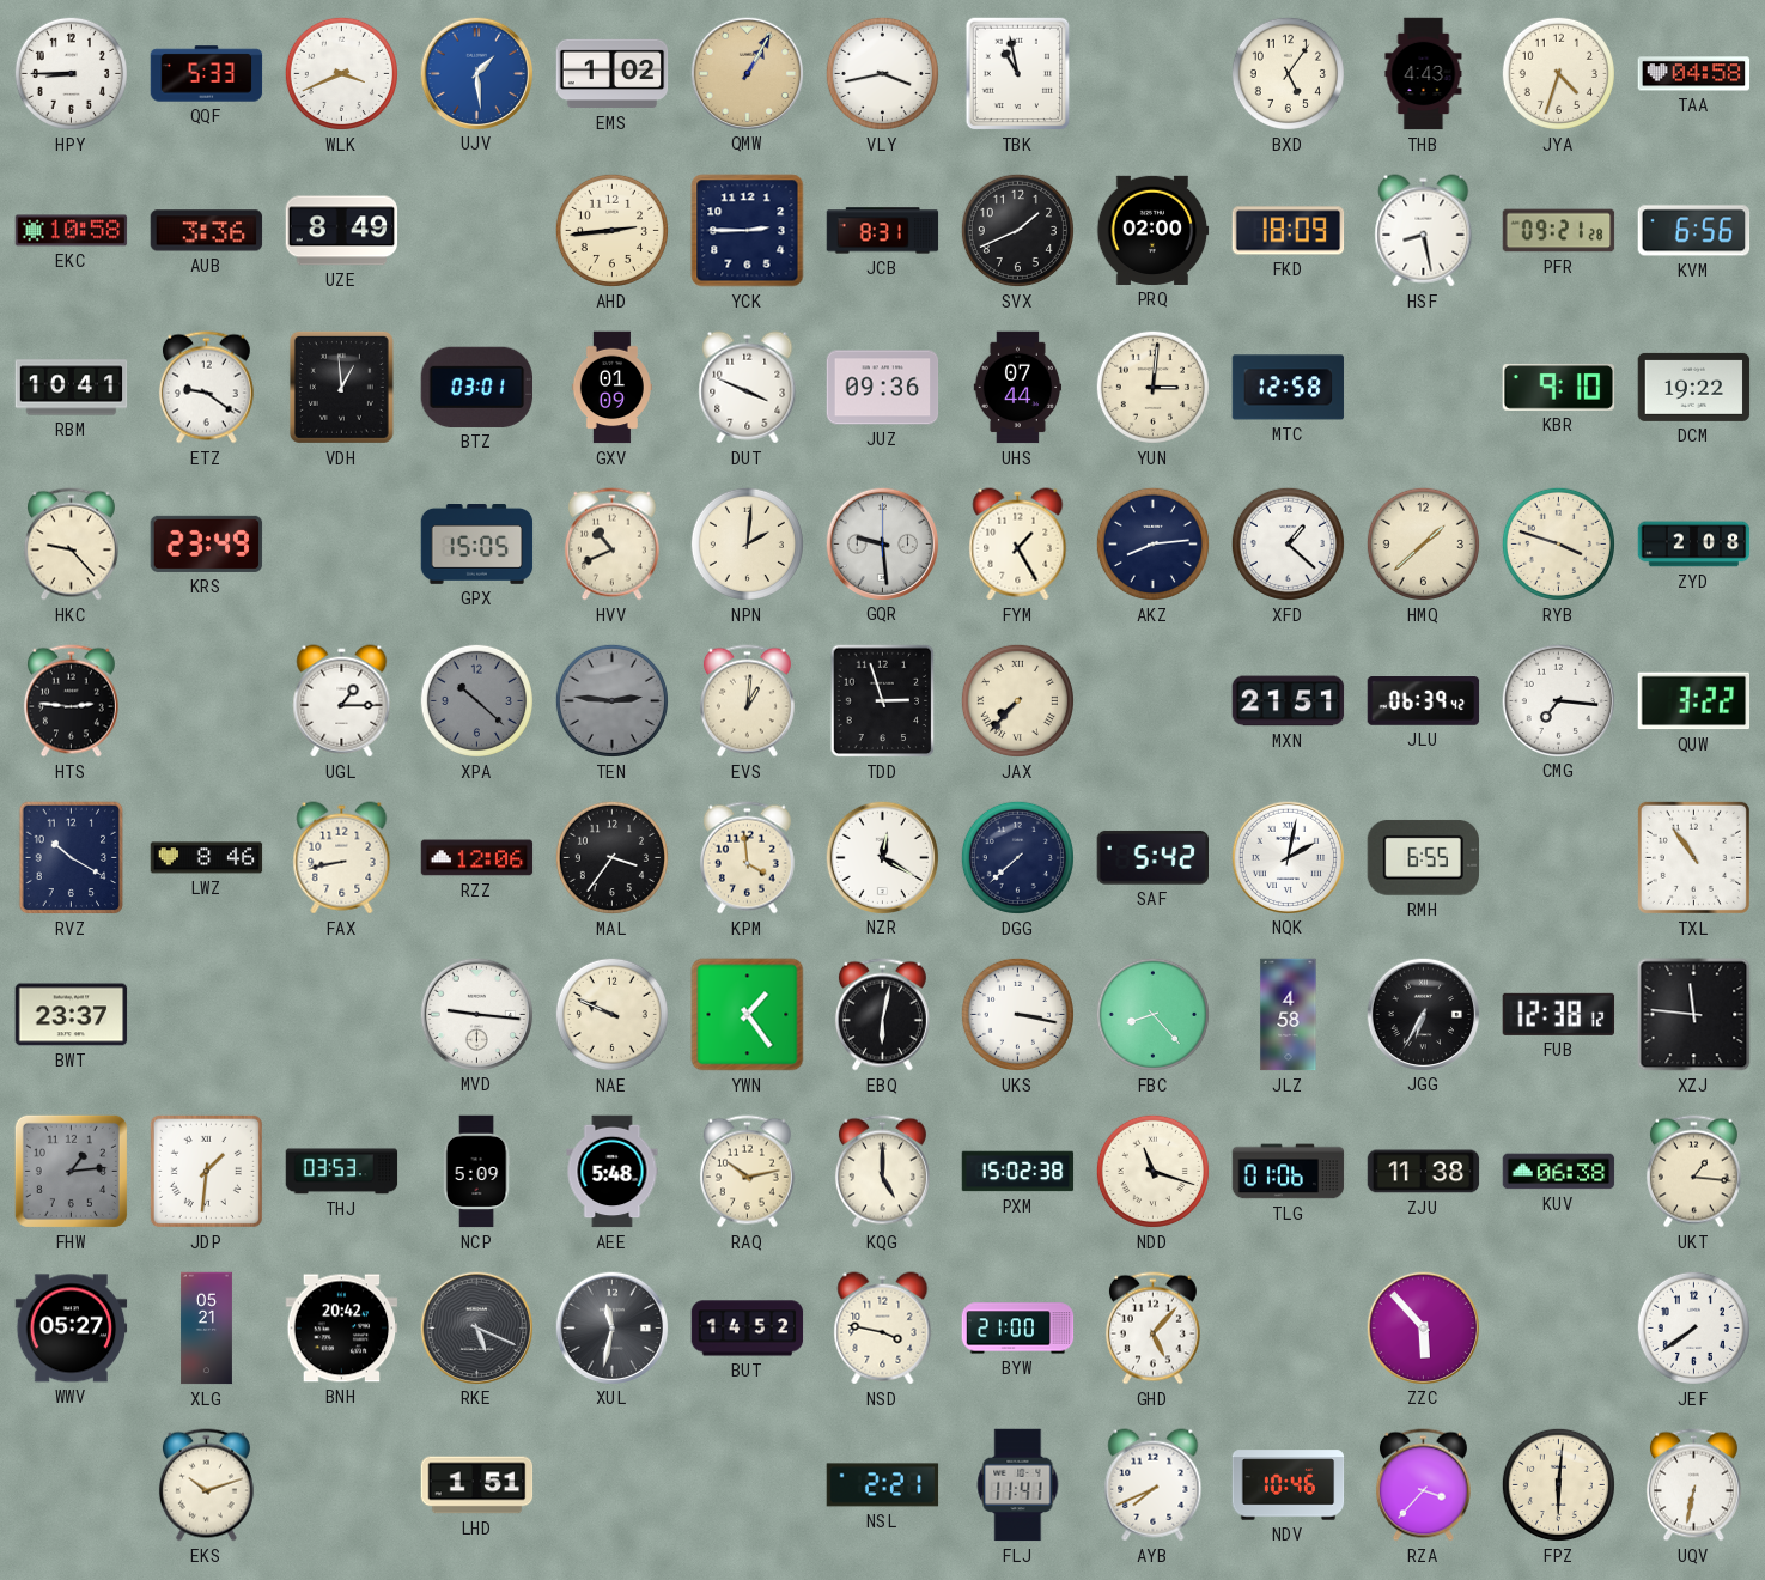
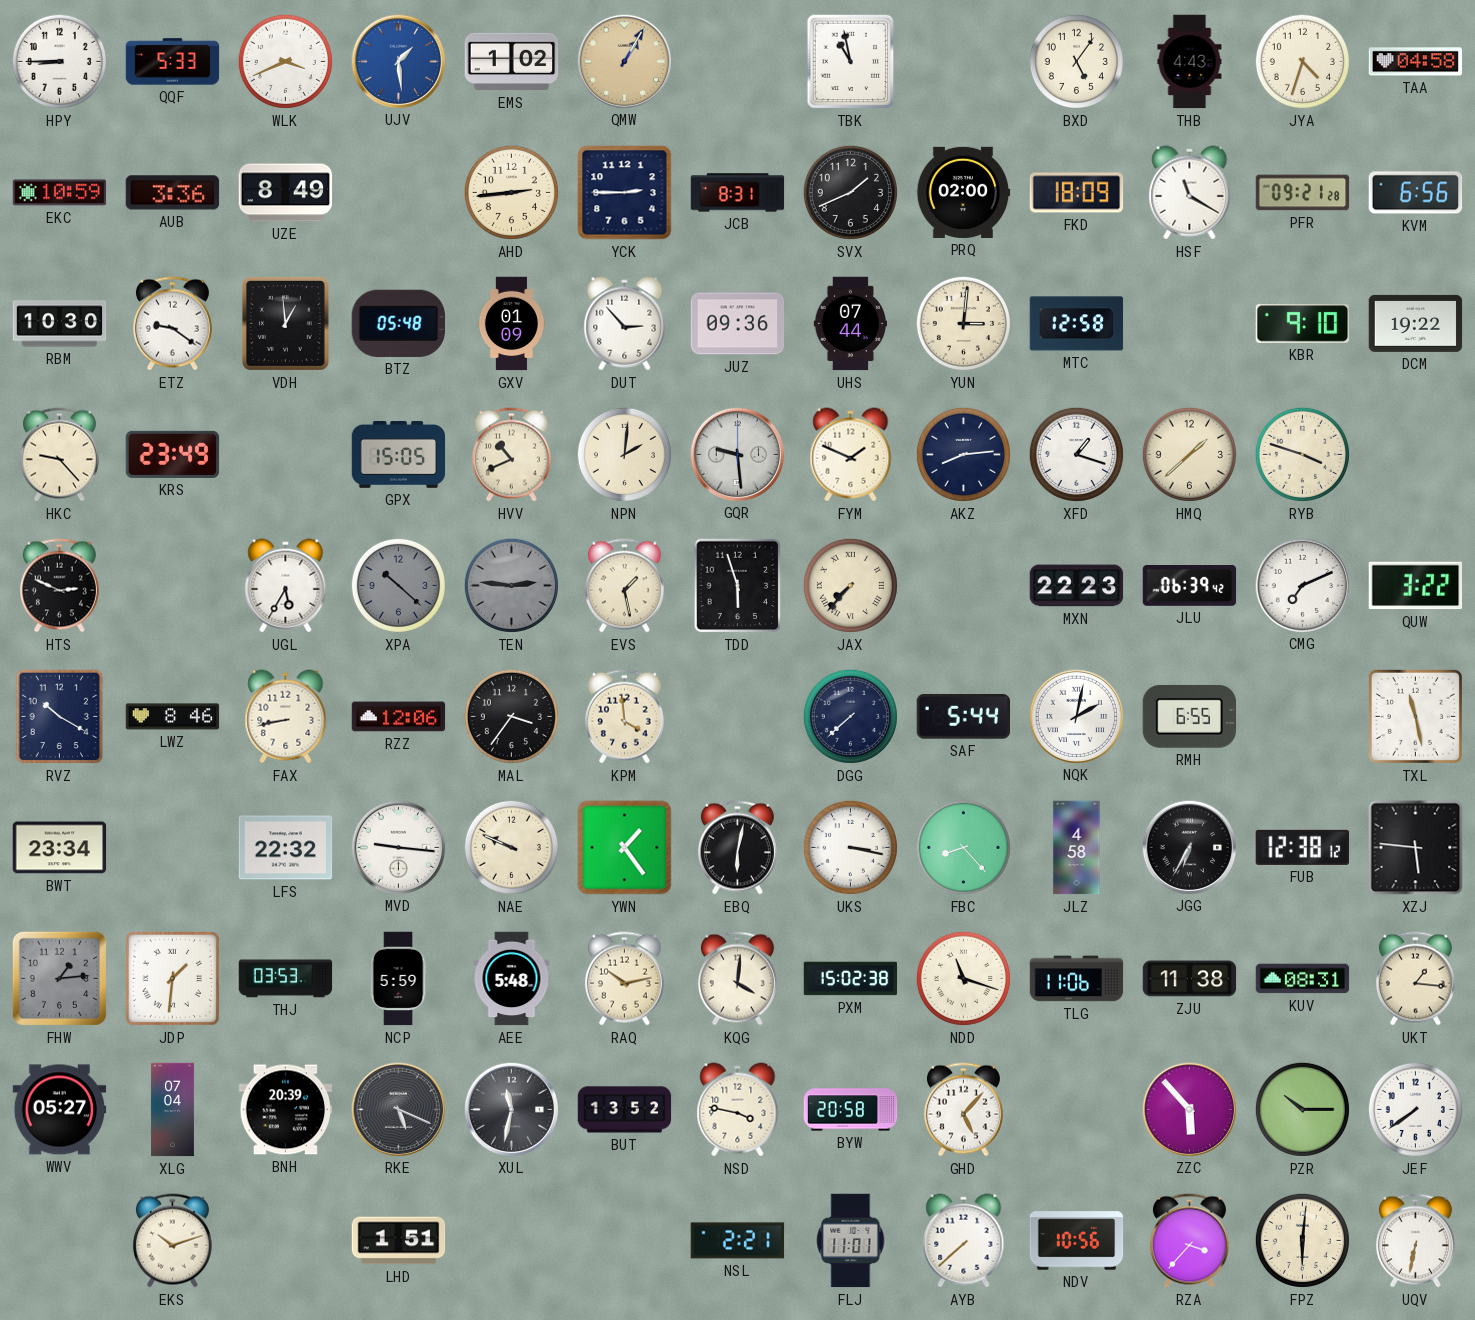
VLY: 3:43 -> none (882, 73)
EKC: 10:58 -> 10:59 (60, 193)
HSF: 8:28 -> 11:20 (1190, 193)
RBM: 10:41 -> 10:30 (60, 324)
BTZ: 03:01 -> 05:48 (398, 323)
DUT: 3:49 -> 2:53 (625, 324)
FYM: 1:25 -> 1:49 (851, 455)
XFD: 1:22 -> 1:18 (1076, 454)
ZYD: 2:08 -> none (1694, 545)
HTS: 2:46 -> 2:49 (59, 586)
UGL: 1:15 -> 5:35 (286, 586)
EVS: 1:01 -> 1:28 (624, 586)
TDD: 2:57 -> 5:57 (738, 586)
MXN: 21:51 -> 22:23 (1077, 586)
CMG: 7:16 -> 7:11 (1302, 585)
NZR: 12:20 -> none (882, 857)
SAF: 5:42 -> 5:44 (963, 717)
TXL: 10:54 -> 11:28 (1415, 716)
BWT: 23:37 -> 23:34 (60, 848)
LFS: none -> 22:32 (286, 848)
XZJ: 11:46 -> 5:46 (1416, 848)
NCP: 5:09 -> 5:59 (398, 979)
KQG: 5:00 -> 4:01 (737, 979)
TLG: 01:06 -> 11:06 (1077, 979)
KUV: 06:38 -> 08:31 (1303, 979)
XLG: 05:21 -> 07:04 (172, 1110)
BNH: 20:42 -> 20:39 (286, 1110)
BUT: 14:52 -> 13:52 (625, 1110)
BYW: 21:00 -> 20:58 (851, 1110)
PZR: none -> 10:15 (1302, 1109)
FLJ: 11:41 -> 11:01 (851, 1241)
AYB: 7:41 -> 7:38 (964, 1241)
NDV: 10:46 -> 10:56 (1077, 1241)
